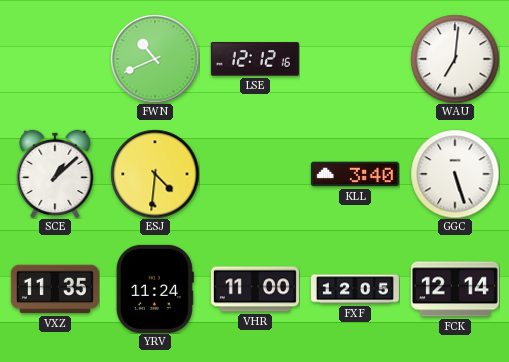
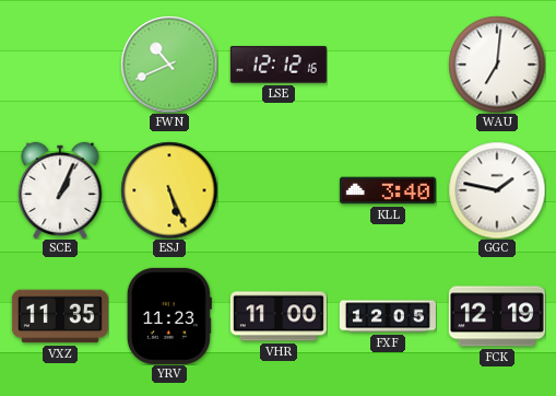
SCE: 1:08 -> 1:04 (60, 189)
ESJ: 4:31 -> 5:26 (169, 190)
GGC: 5:27 -> 1:47 (497, 190)
YRV: 11:24 -> 11:23 (169, 316)
FCK: 12:14 -> 12:19 (497, 316)
